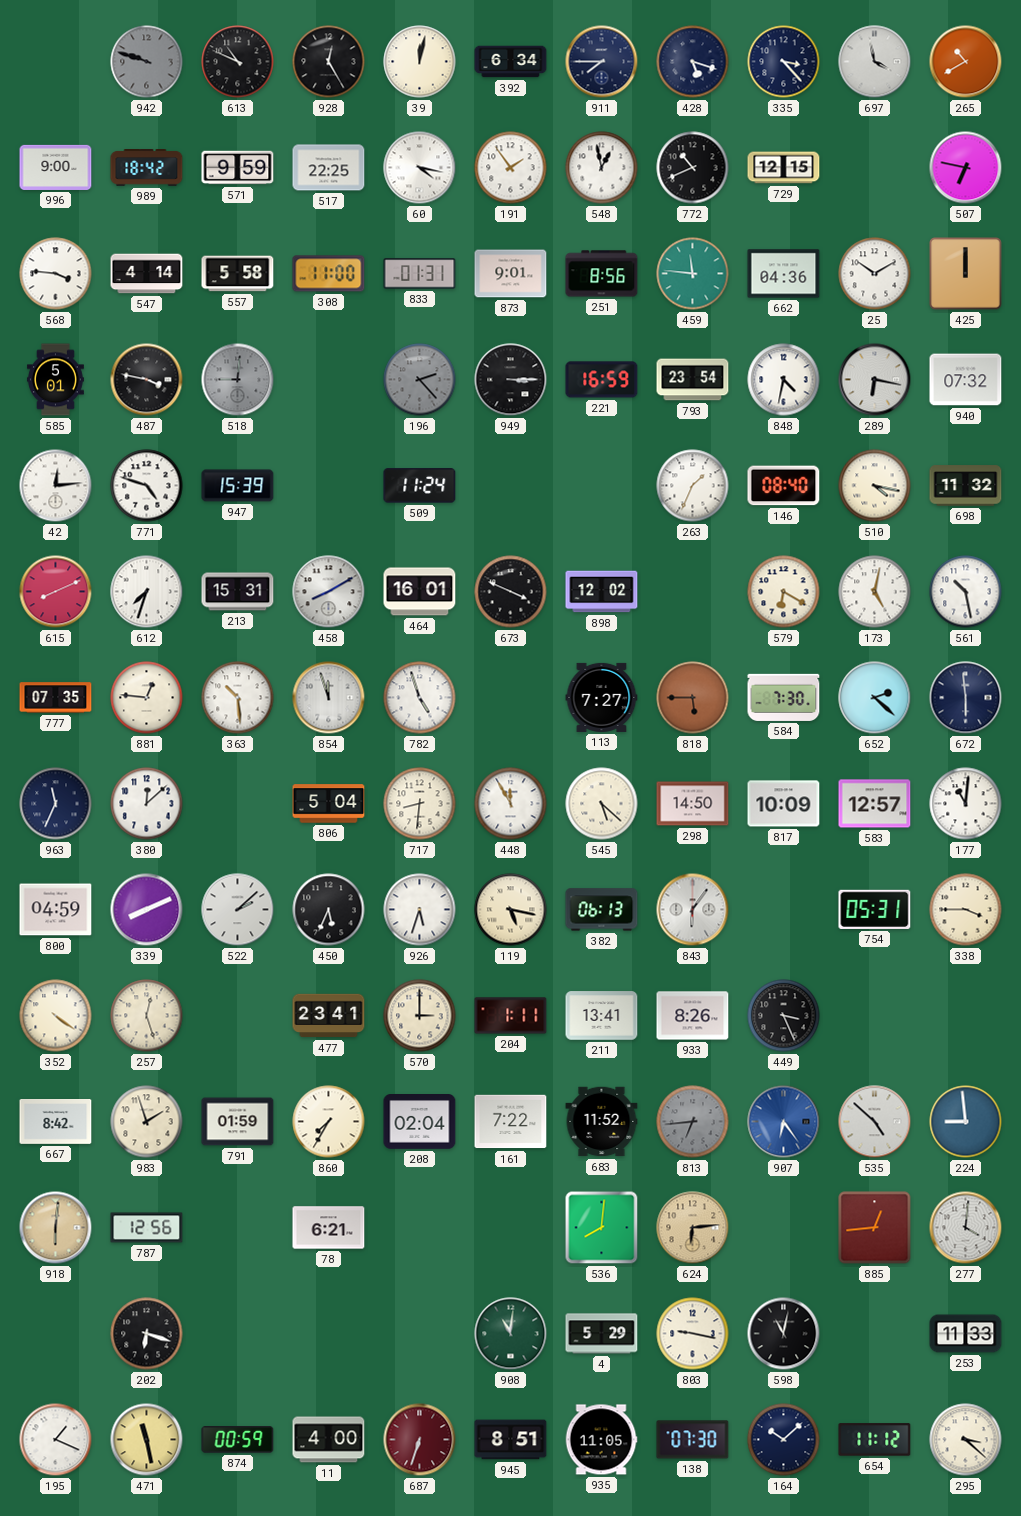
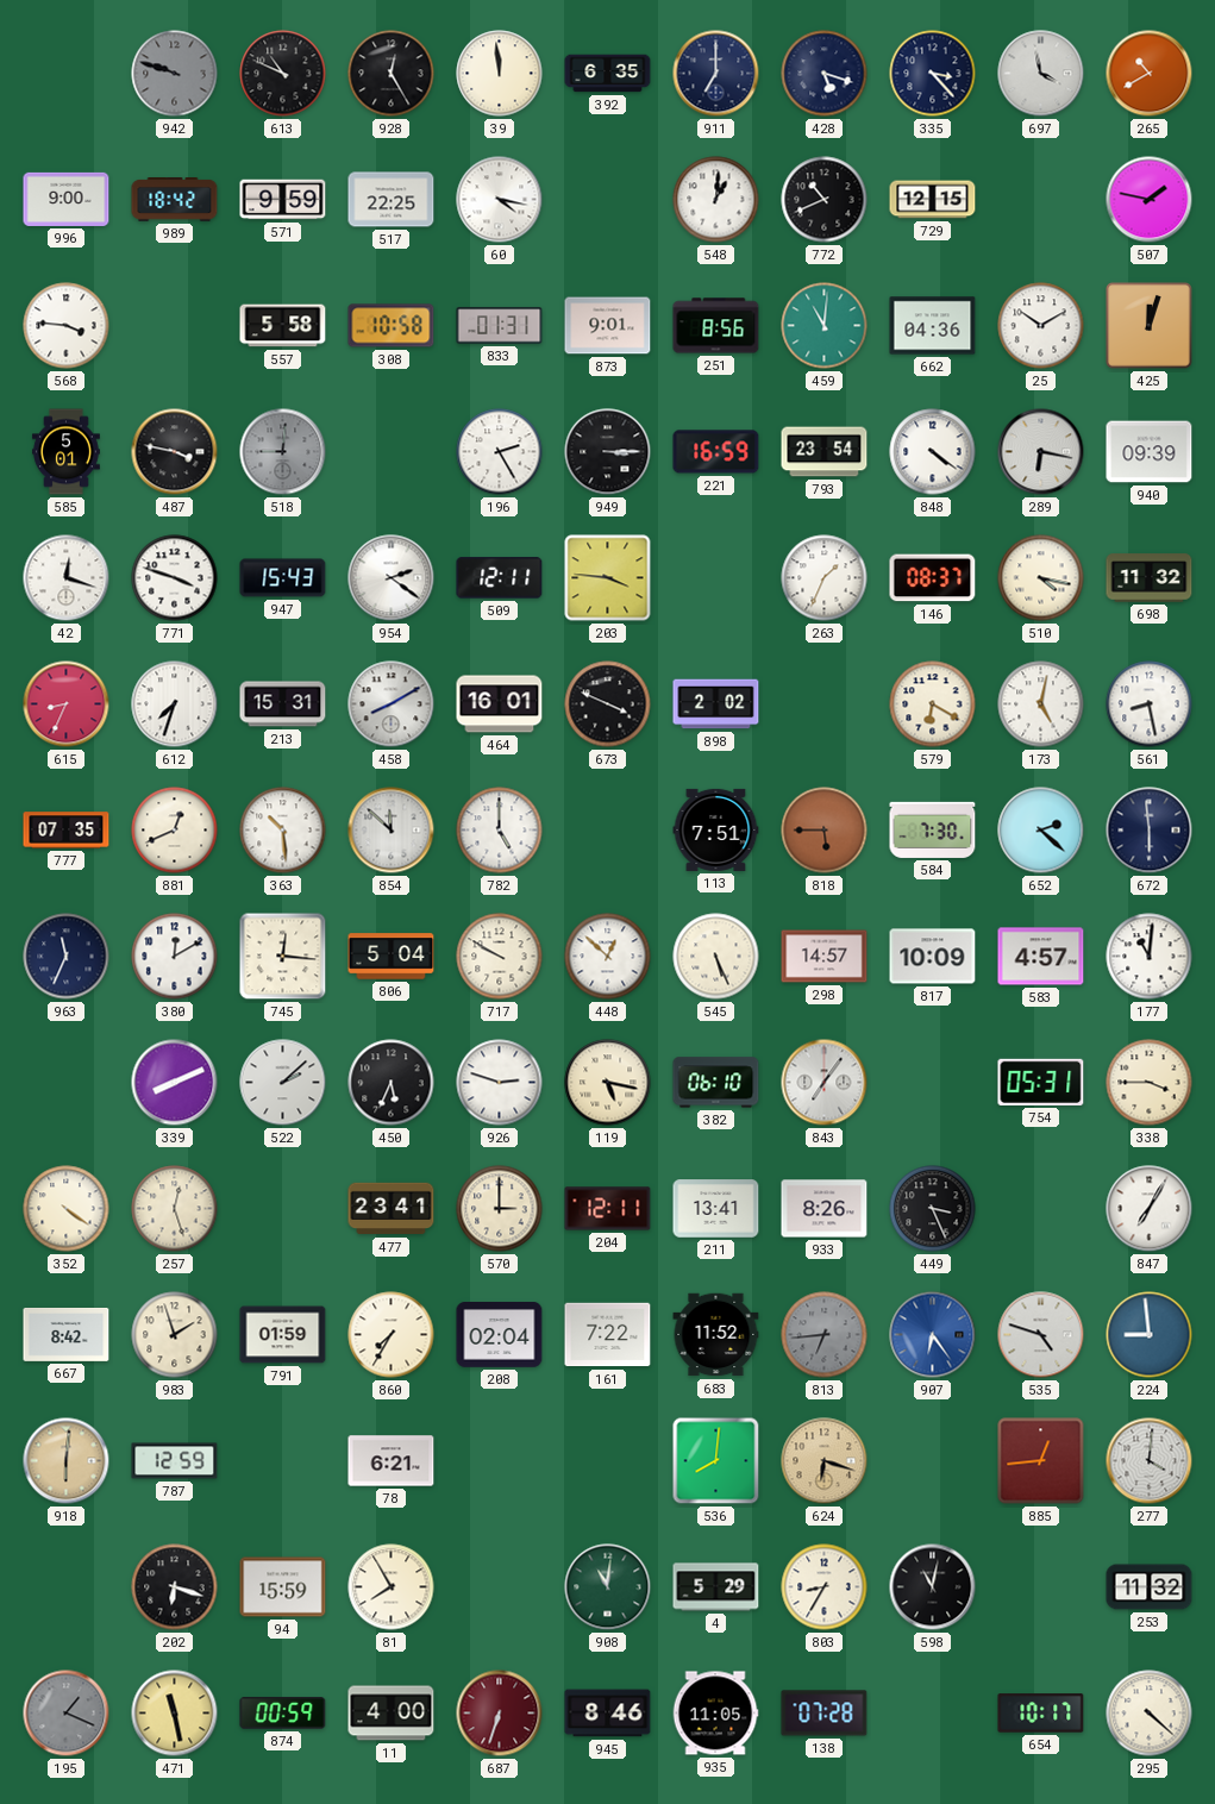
39: 12:02 -> 11:59 (500, 74)
392: 6:34 -> 6:35 (608, 74)
911: 7:45 -> 7:00 (716, 74)
191: 1:54 -> none (511, 168)
548: 12:58 -> 1:01 (716, 200)
507: 6:47 -> 1:47 (1150, 200)
547: 4:14 -> none (147, 274)
308: 11:00 -> 10:58 (392, 326)
459: 11:46 -> 11:01 (825, 326)
425: 12:00 -> 12:03 (1150, 326)
196: 2:23 -> 2:25 (500, 452)
196 dial: grey -> white (500, 452)
848: 4:32 -> 4:21 (933, 452)
940: 07:32 -> 09:39 (1150, 452)
42: 12:14 -> 12:18 (67, 578)
771: 4:48 -> 3:48 (175, 578)
947: 15:39 -> 15:43 (283, 578)
954: none -> 2:21 (392, 578)
509: 11:24 -> 12:11 (500, 578)
203: none -> 3:46 (608, 578)
146: 08:40 -> 08:37 (933, 578)
615: 8:11 -> 8:34 (67, 704)
898: 12:02 -> 2:02 (716, 704)
561: 10:28 -> 8:28 (1150, 704)
881: 12:46 -> 12:41 (175, 831)
854: 11:57 -> 11:52 (392, 831)
782: 4:57 -> 5:00 (500, 831)
113: 7:27 -> 7:51 (716, 829)
380: 12:08 -> 12:10 (175, 957)
745: none -> 12:16 (283, 957)
717: 8:31 -> 9:50 (500, 957)
448: 11:55 -> 12:52 (608, 957)
545: 5:22 -> 5:26 (716, 957)
298: 14:50 -> 14:57 (825, 957)
583: 12:57 -> 4:57 (1041, 957)
800: 04:59 -> none (56, 910)
926: 5:33 -> 2:48 (500, 1083)
382: 06:13 -> 06:10 (716, 1083)
843: 6:06 -> 7:06 (825, 1083)
204: 1:11 -> 12:11 (608, 1209)
847: none -> 7:05 (1150, 1209)
535: 4:52 -> 4:48 (1041, 1335)
787: 12:56 -> 12:59 (175, 1461)
624: 6:14 -> 6:18 (825, 1461)
94: none -> 15:59 (283, 1587)
81: none -> 7:55 (392, 1587)
803: 9:17 -> 8:35 (825, 1587)
253: 11:33 -> 11:32 (1150, 1587)
195 dial: white -> grey (67, 1714)
945: 8:51 -> 8:46 (608, 1714)
138: 07:30 -> 07:28 (825, 1714)
164: 10:08 -> none (784, 1440)
654: 11:12 -> 10:17 (1041, 1714)
295: 3:22 -> 4:22 (1150, 1714)
